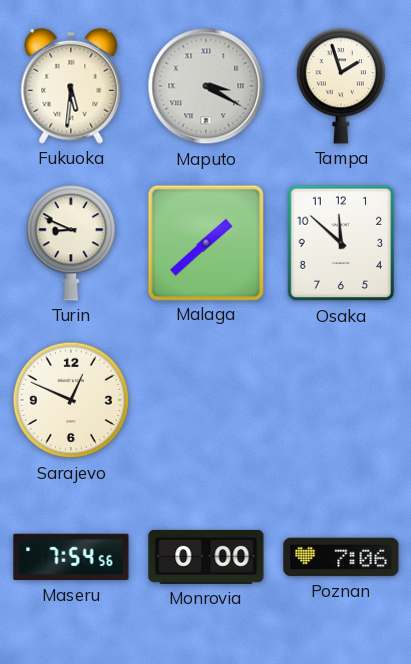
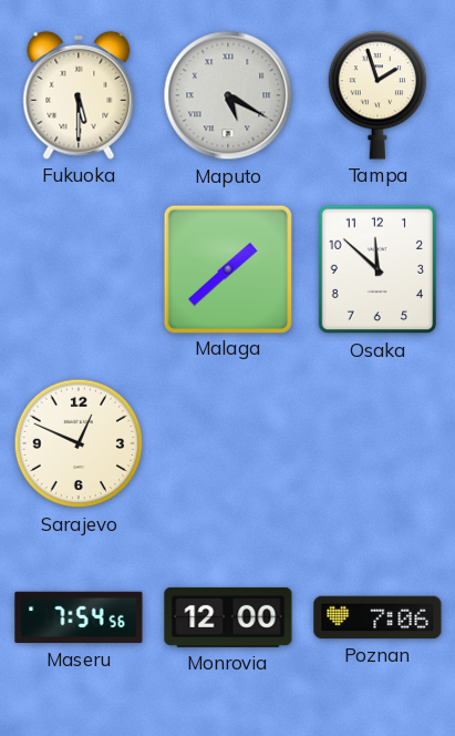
Fukuoka: 5:31 -> 5:30 (79, 95)
Maputo: 3:20 -> 5:20 (228, 95)
Turin: 8:49 -> none (70, 243)
Monrovia: 0:00 -> 12:00 (228, 617)
